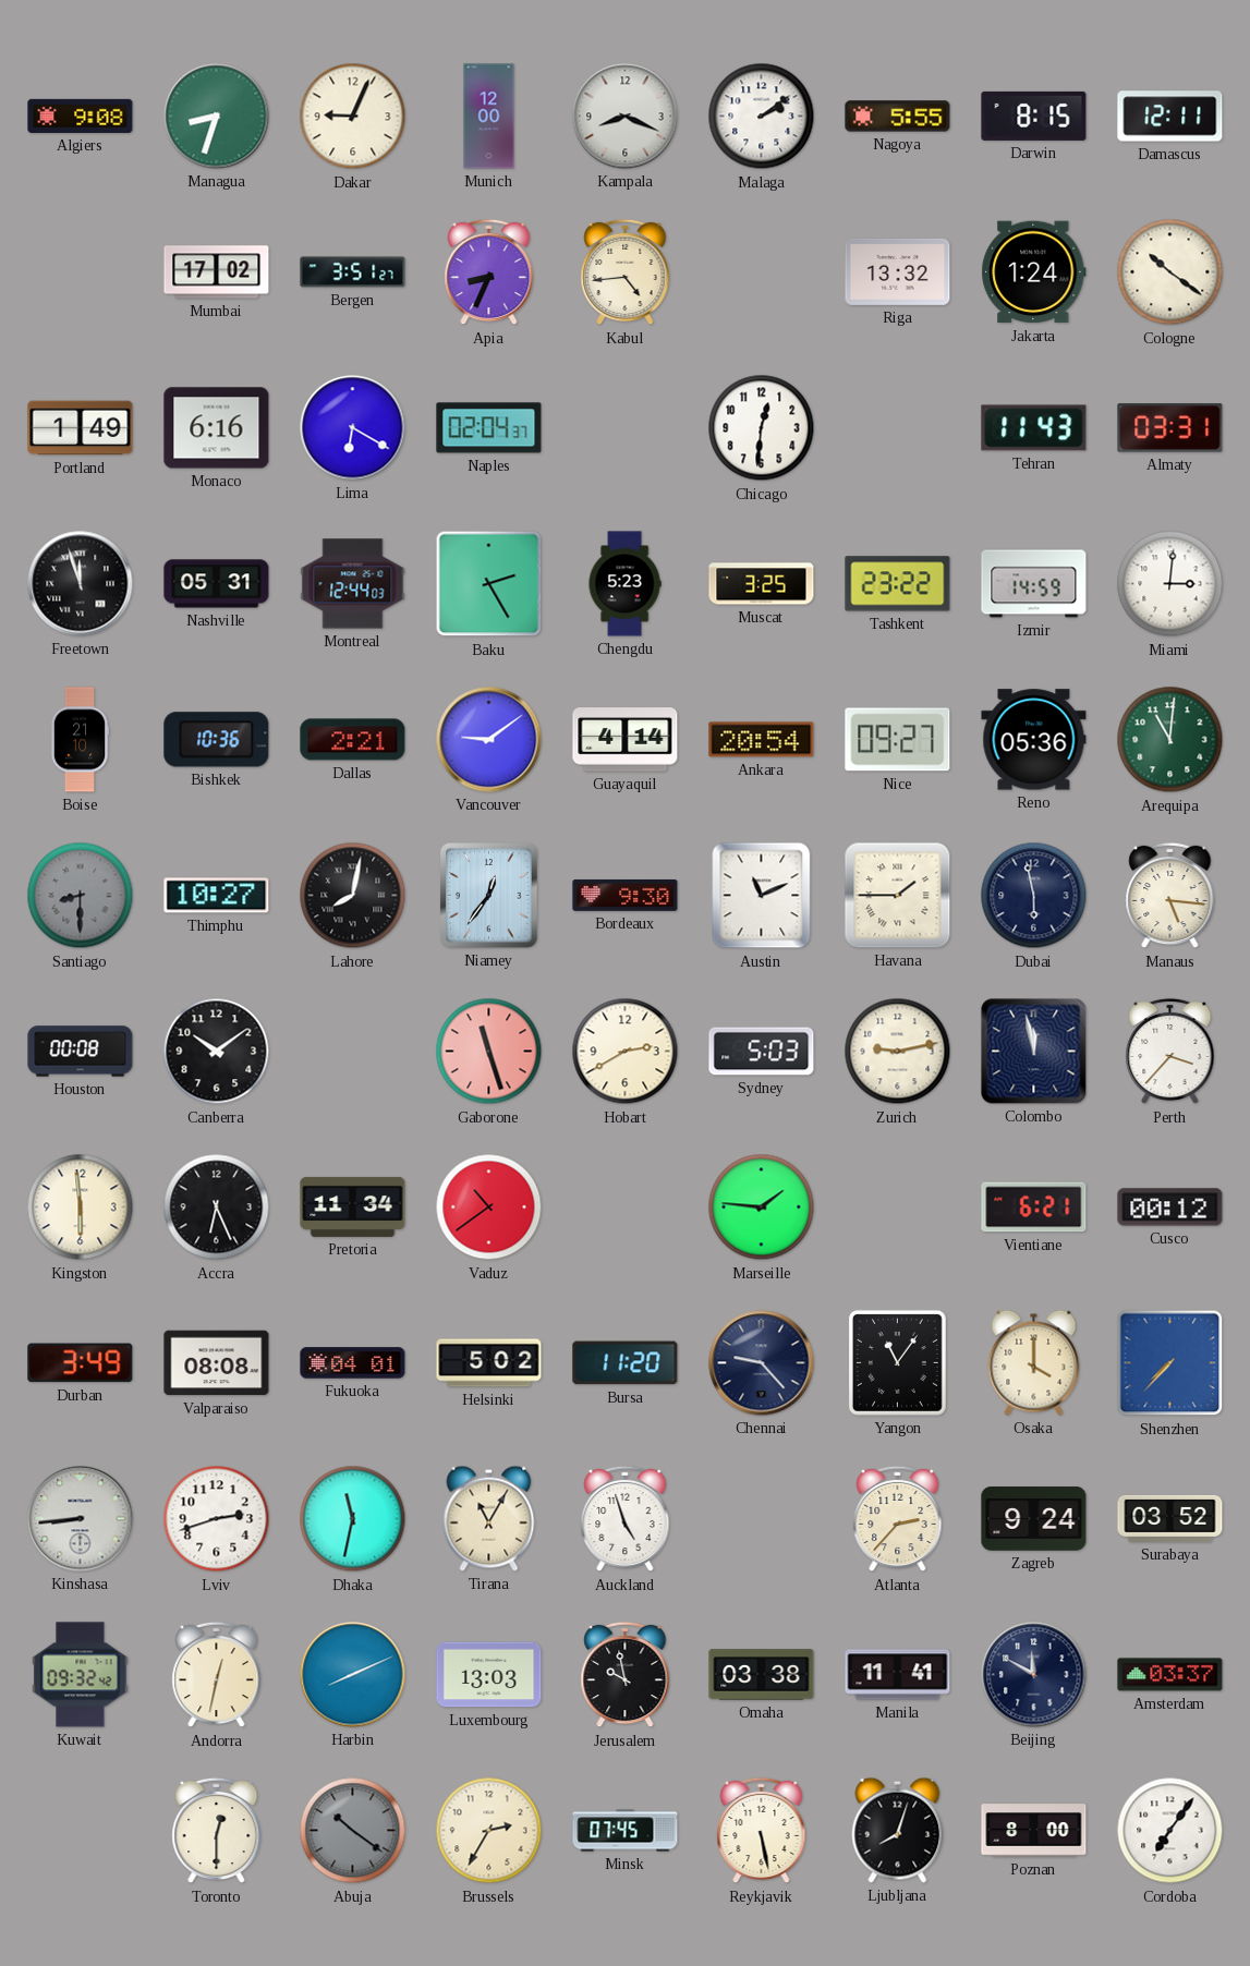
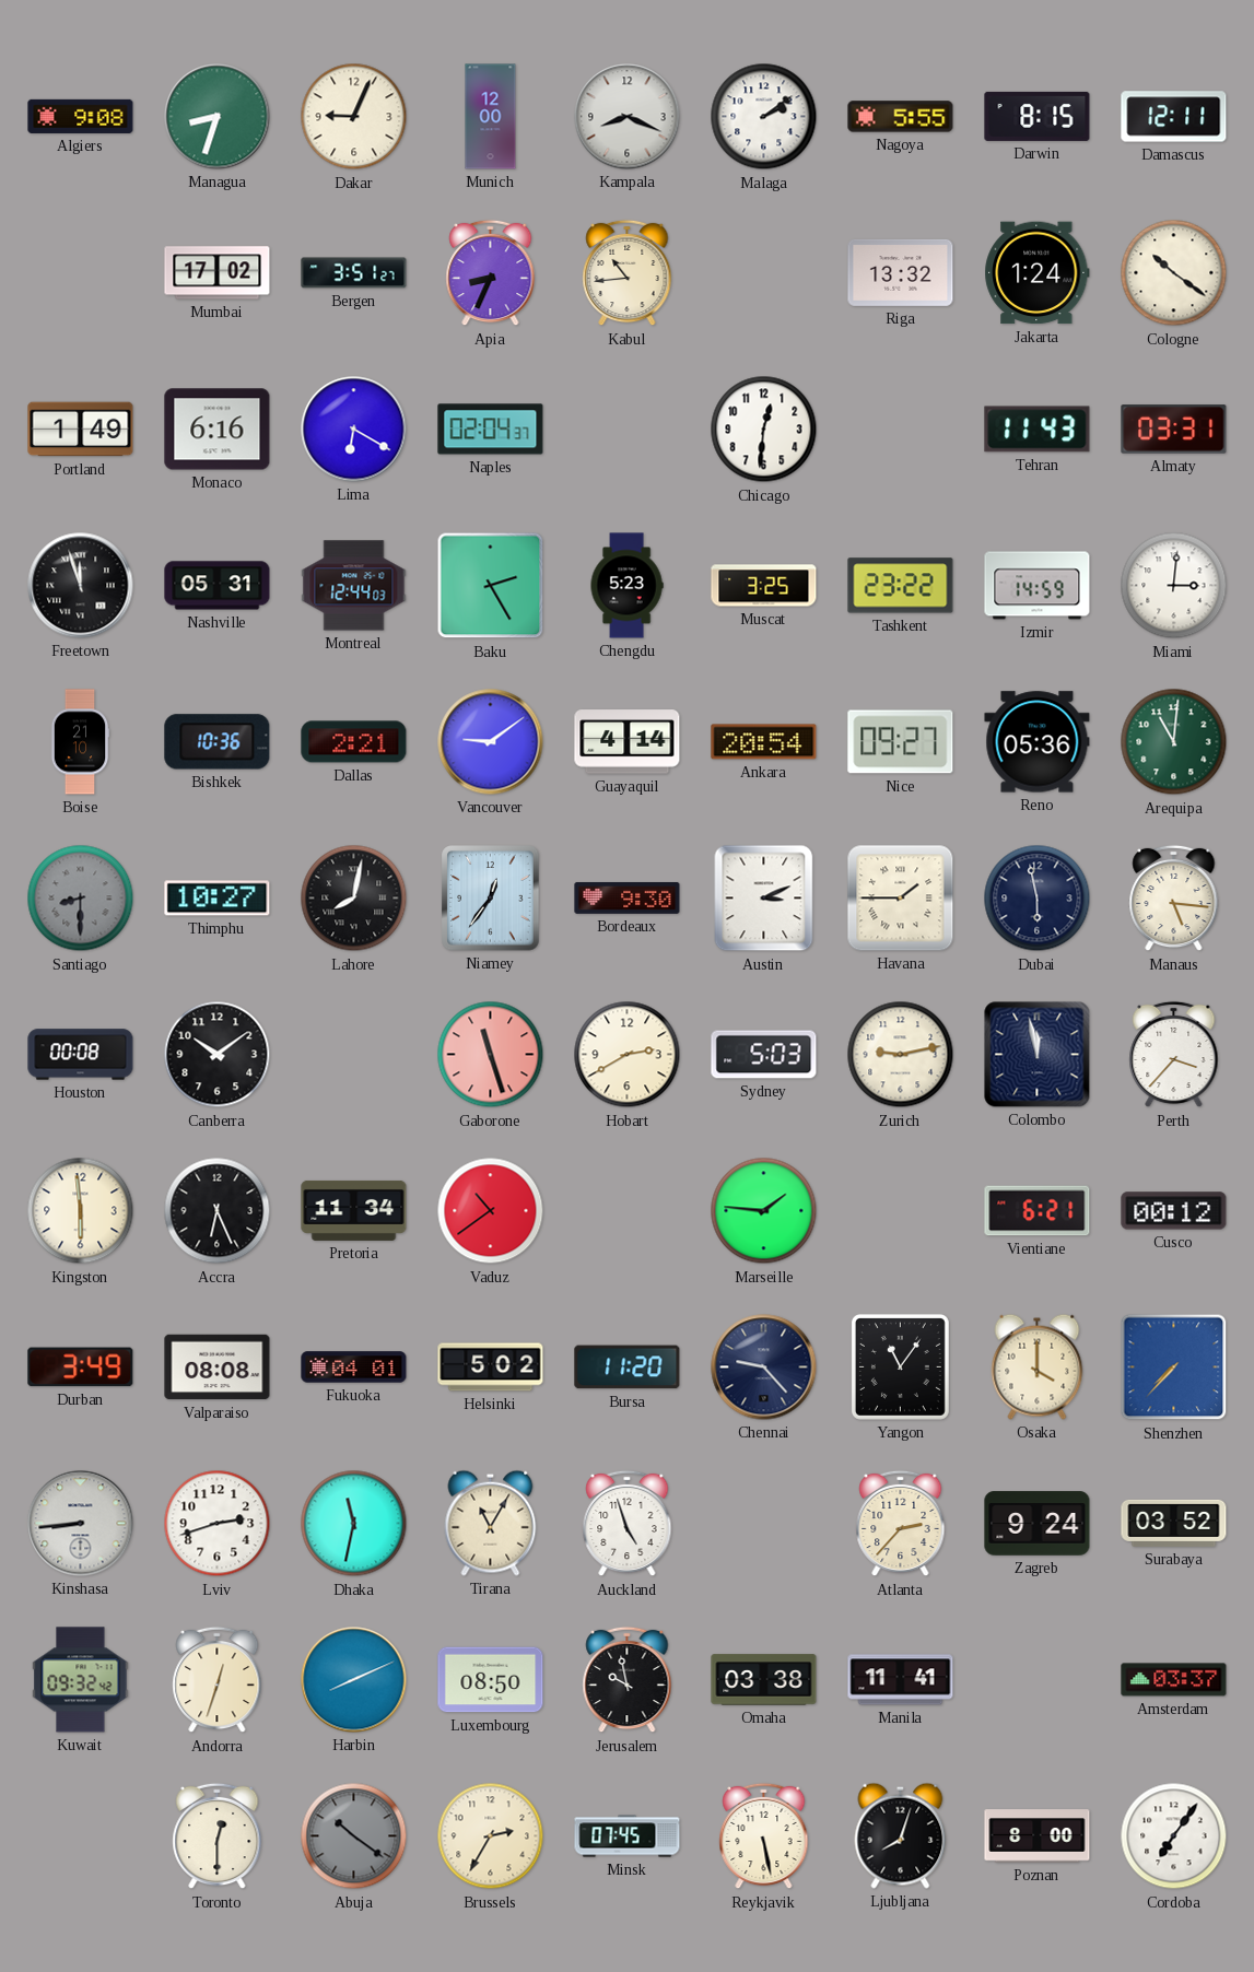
Kabul: 4:44 -> 10:44 (628, 273)
Austin: 11:11 -> 3:11 (764, 899)
Andorra: 12:32 -> 12:33 (218, 1680)
Luxembourg: 13:03 -> 08:50 (491, 1680)
Beijing: 11:50 -> none (1034, 1675)
